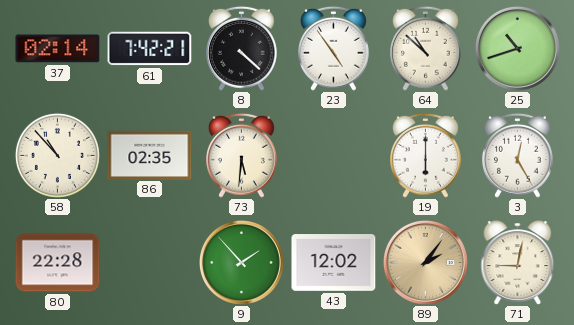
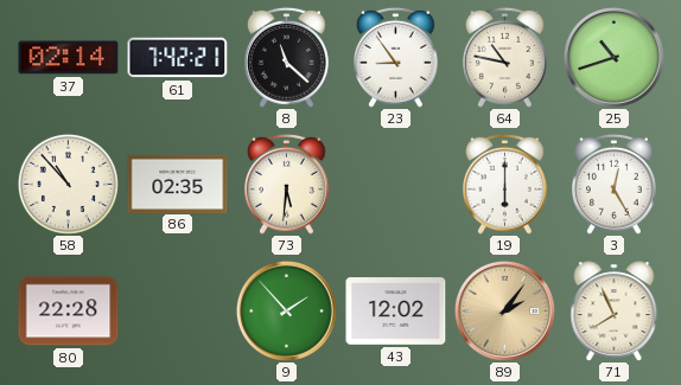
8: 4:22 -> 11:22 (287, 57)
23: 4:54 -> 8:54 (396, 57)
64: 10:52 -> 10:47 (505, 57)
71: 9:02 -> 7:56 (615, 312)
